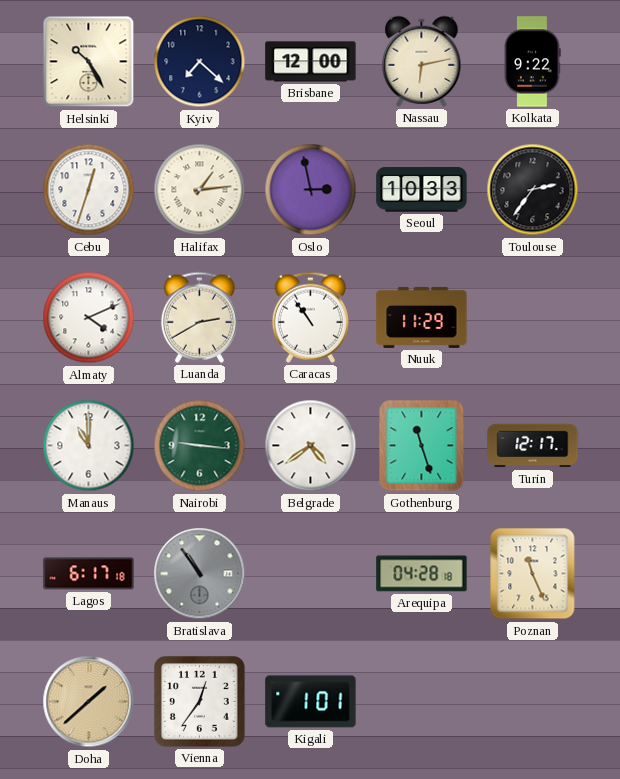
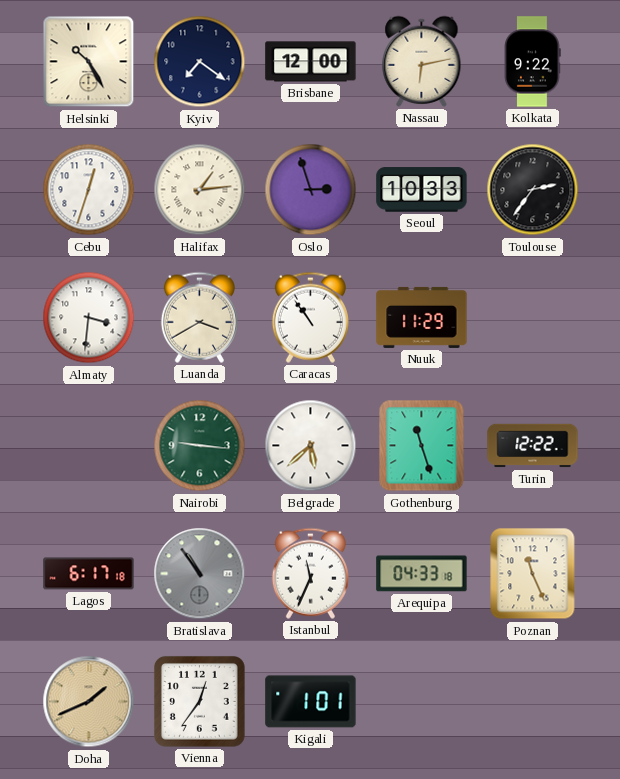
Kyiv: 7:22 -> 7:21 (200, 62)
Oslo: 2:58 -> 2:57 (311, 190)
Almaty: 4:11 -> 3:31 (89, 318)
Luanda: 2:40 -> 3:40 (199, 317)
Manaus: 11:00 -> none (89, 446)
Belgrade: 4:39 -> 5:38 (311, 446)
Turin: 12:17 -> 12:22 (533, 446)
Istanbul: none -> 11:34 (310, 573)
Arequipa: 04:28 -> 04:33 (422, 574)
Doha: 1:38 -> 1:41 (89, 702)
